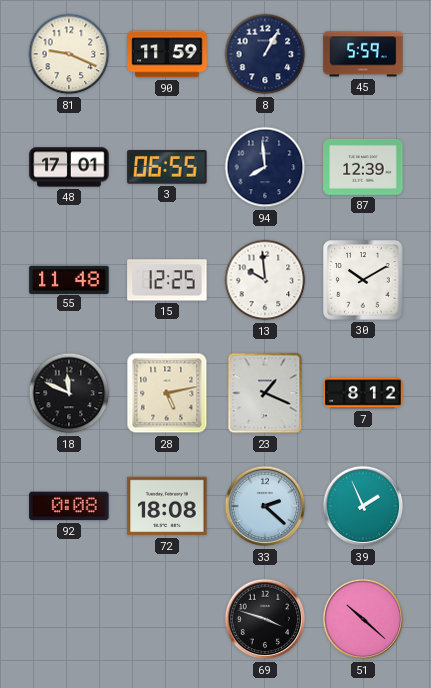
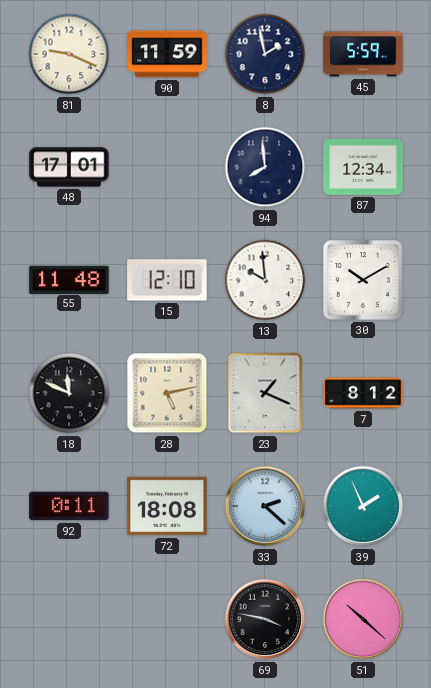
8: 1:05 -> 1:58 (265, 54)
3: 06:55 -> none (167, 167)
87: 12:39 -> 12:34 (363, 167)
15: 12:25 -> 12:10 (167, 280)
92: 0:08 -> 0:11 (69, 506)
69: 3:48 -> 3:47 (265, 619)
